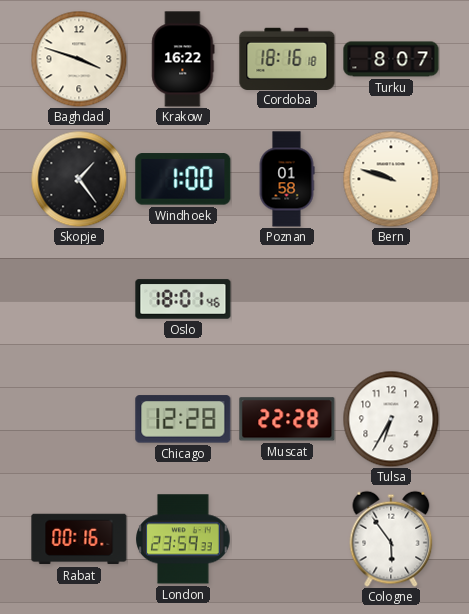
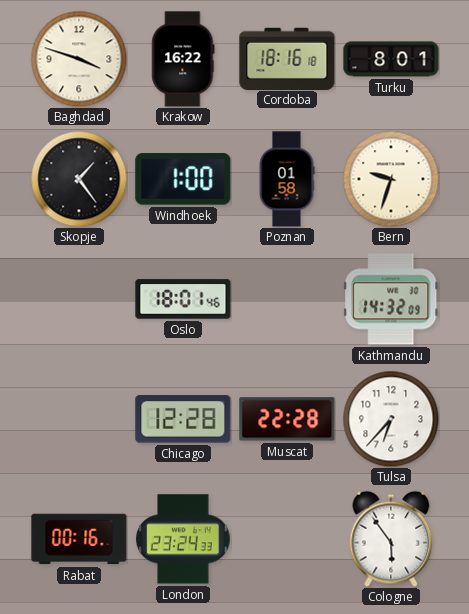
Turku: 8:07 -> 8:01 (391, 59)
Bern: 9:48 -> 9:33 (391, 179)
Kathmandu: none -> 14:32 (391, 299)
Tulsa: 6:35 -> 6:37 (391, 419)
London: 23:59 -> 23:24 (183, 539)
